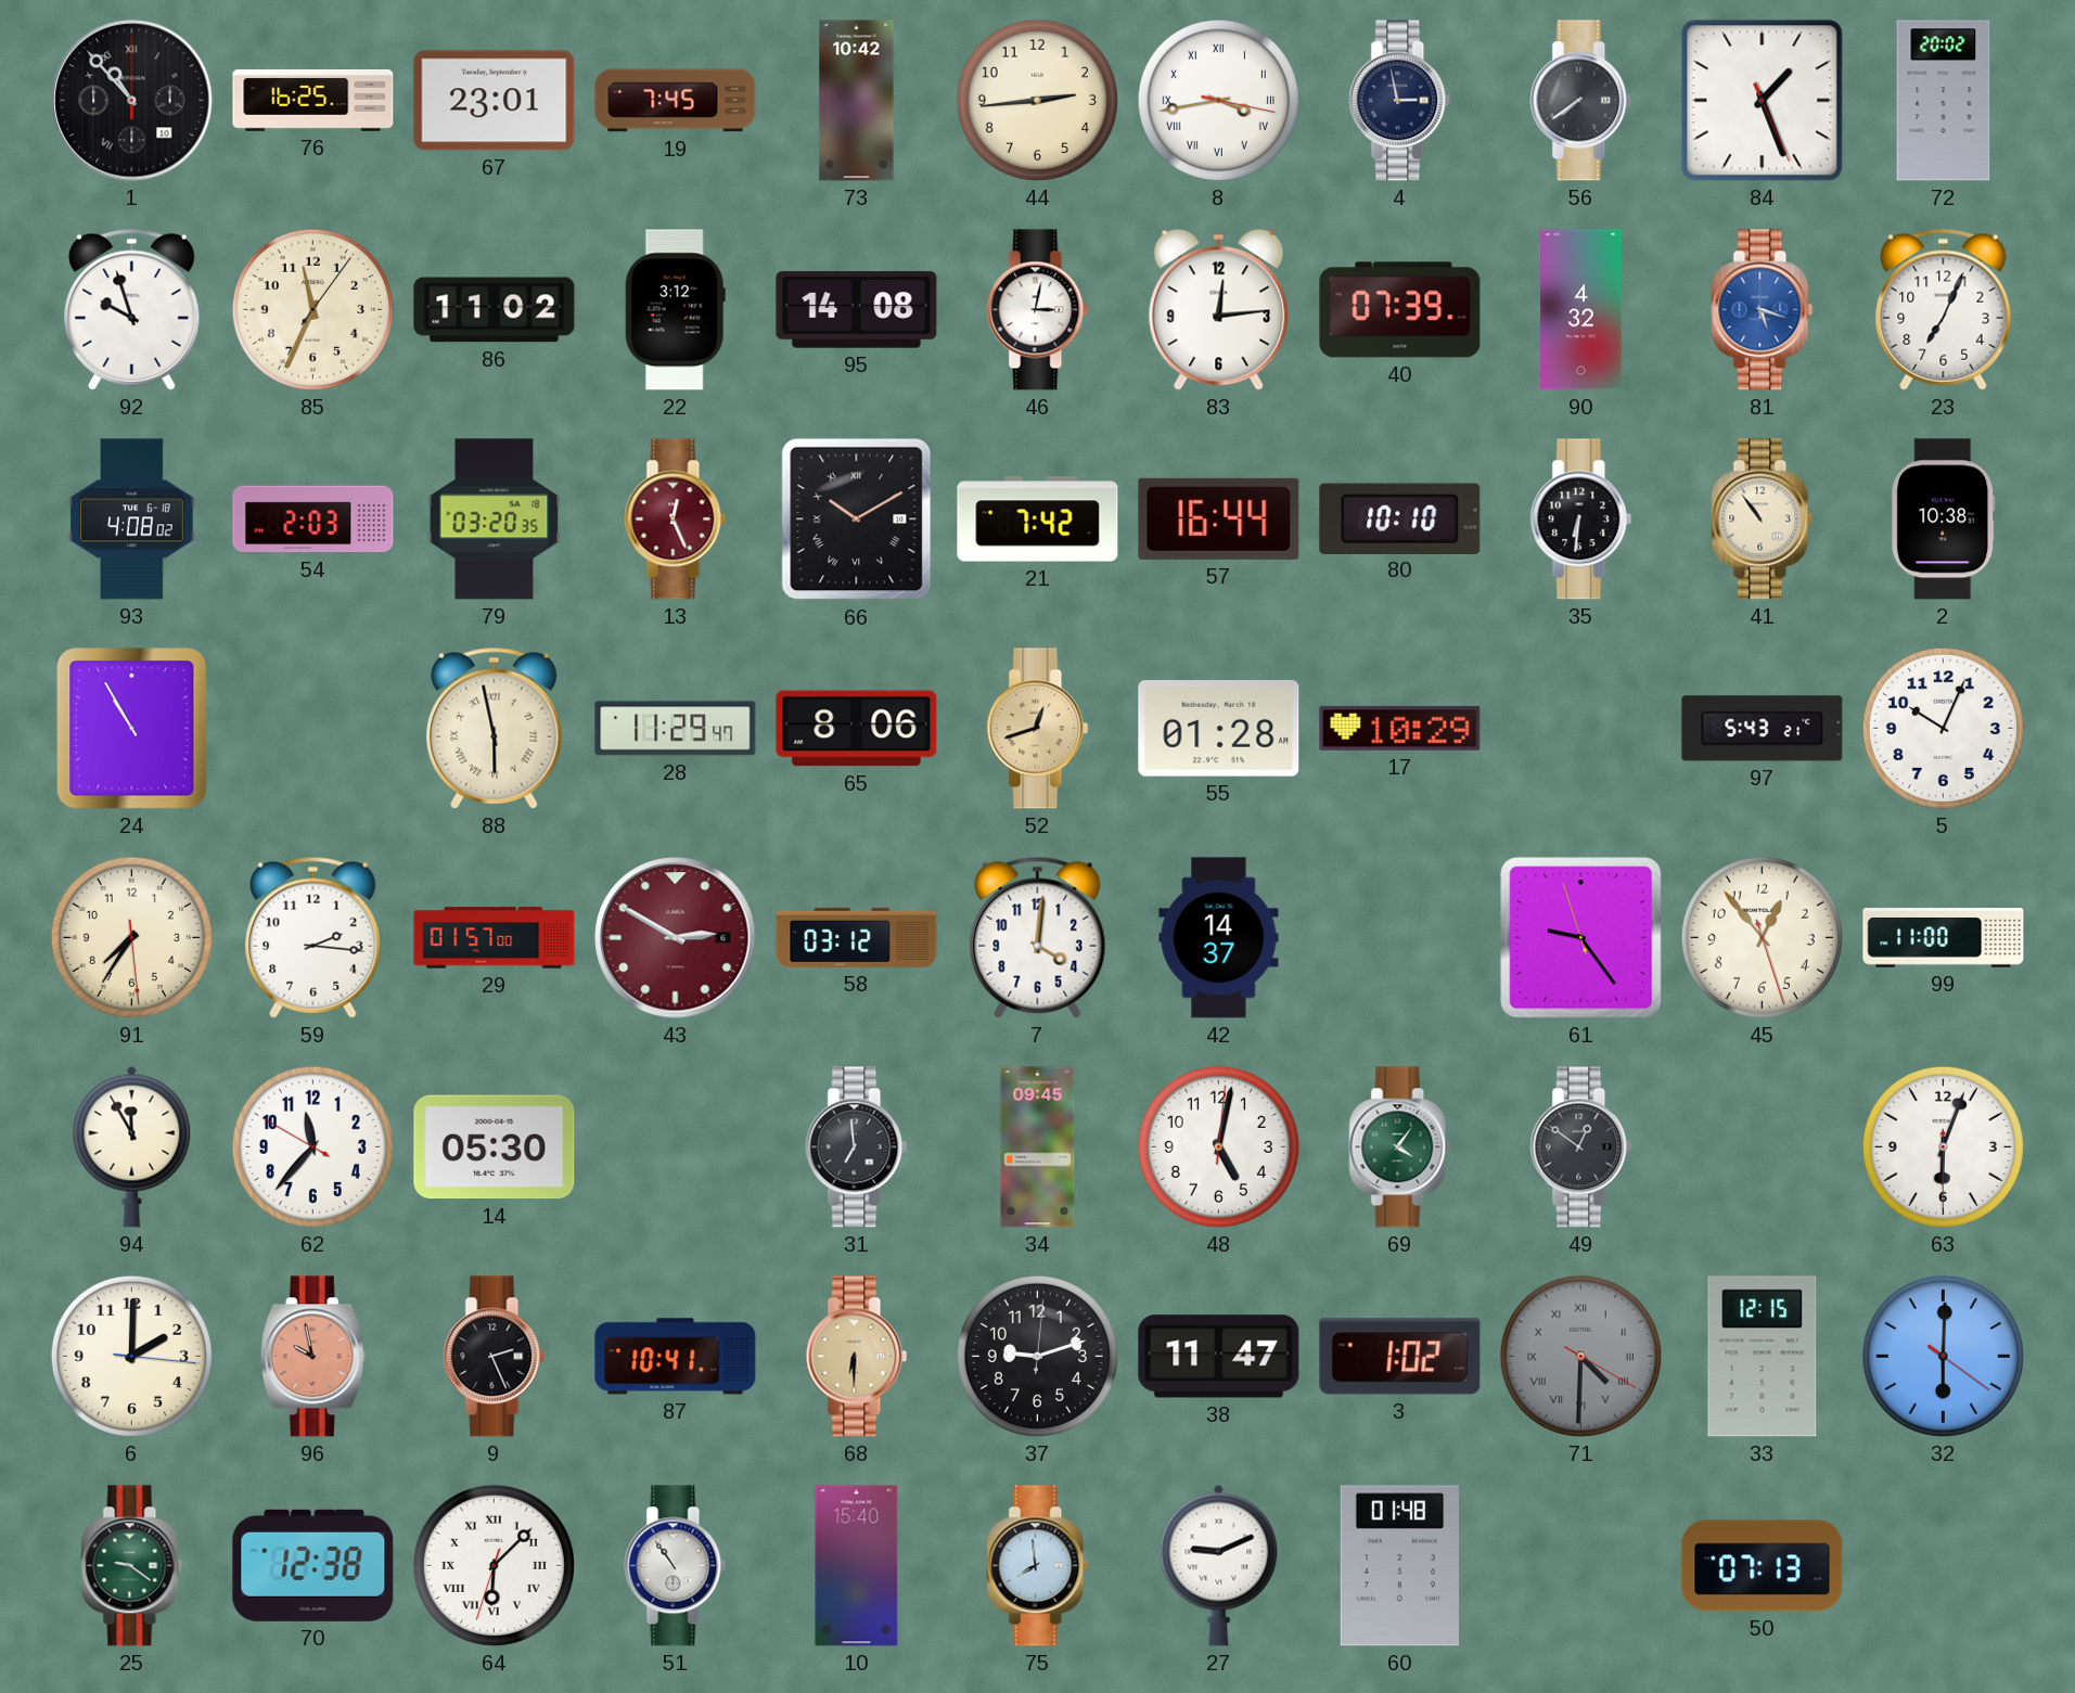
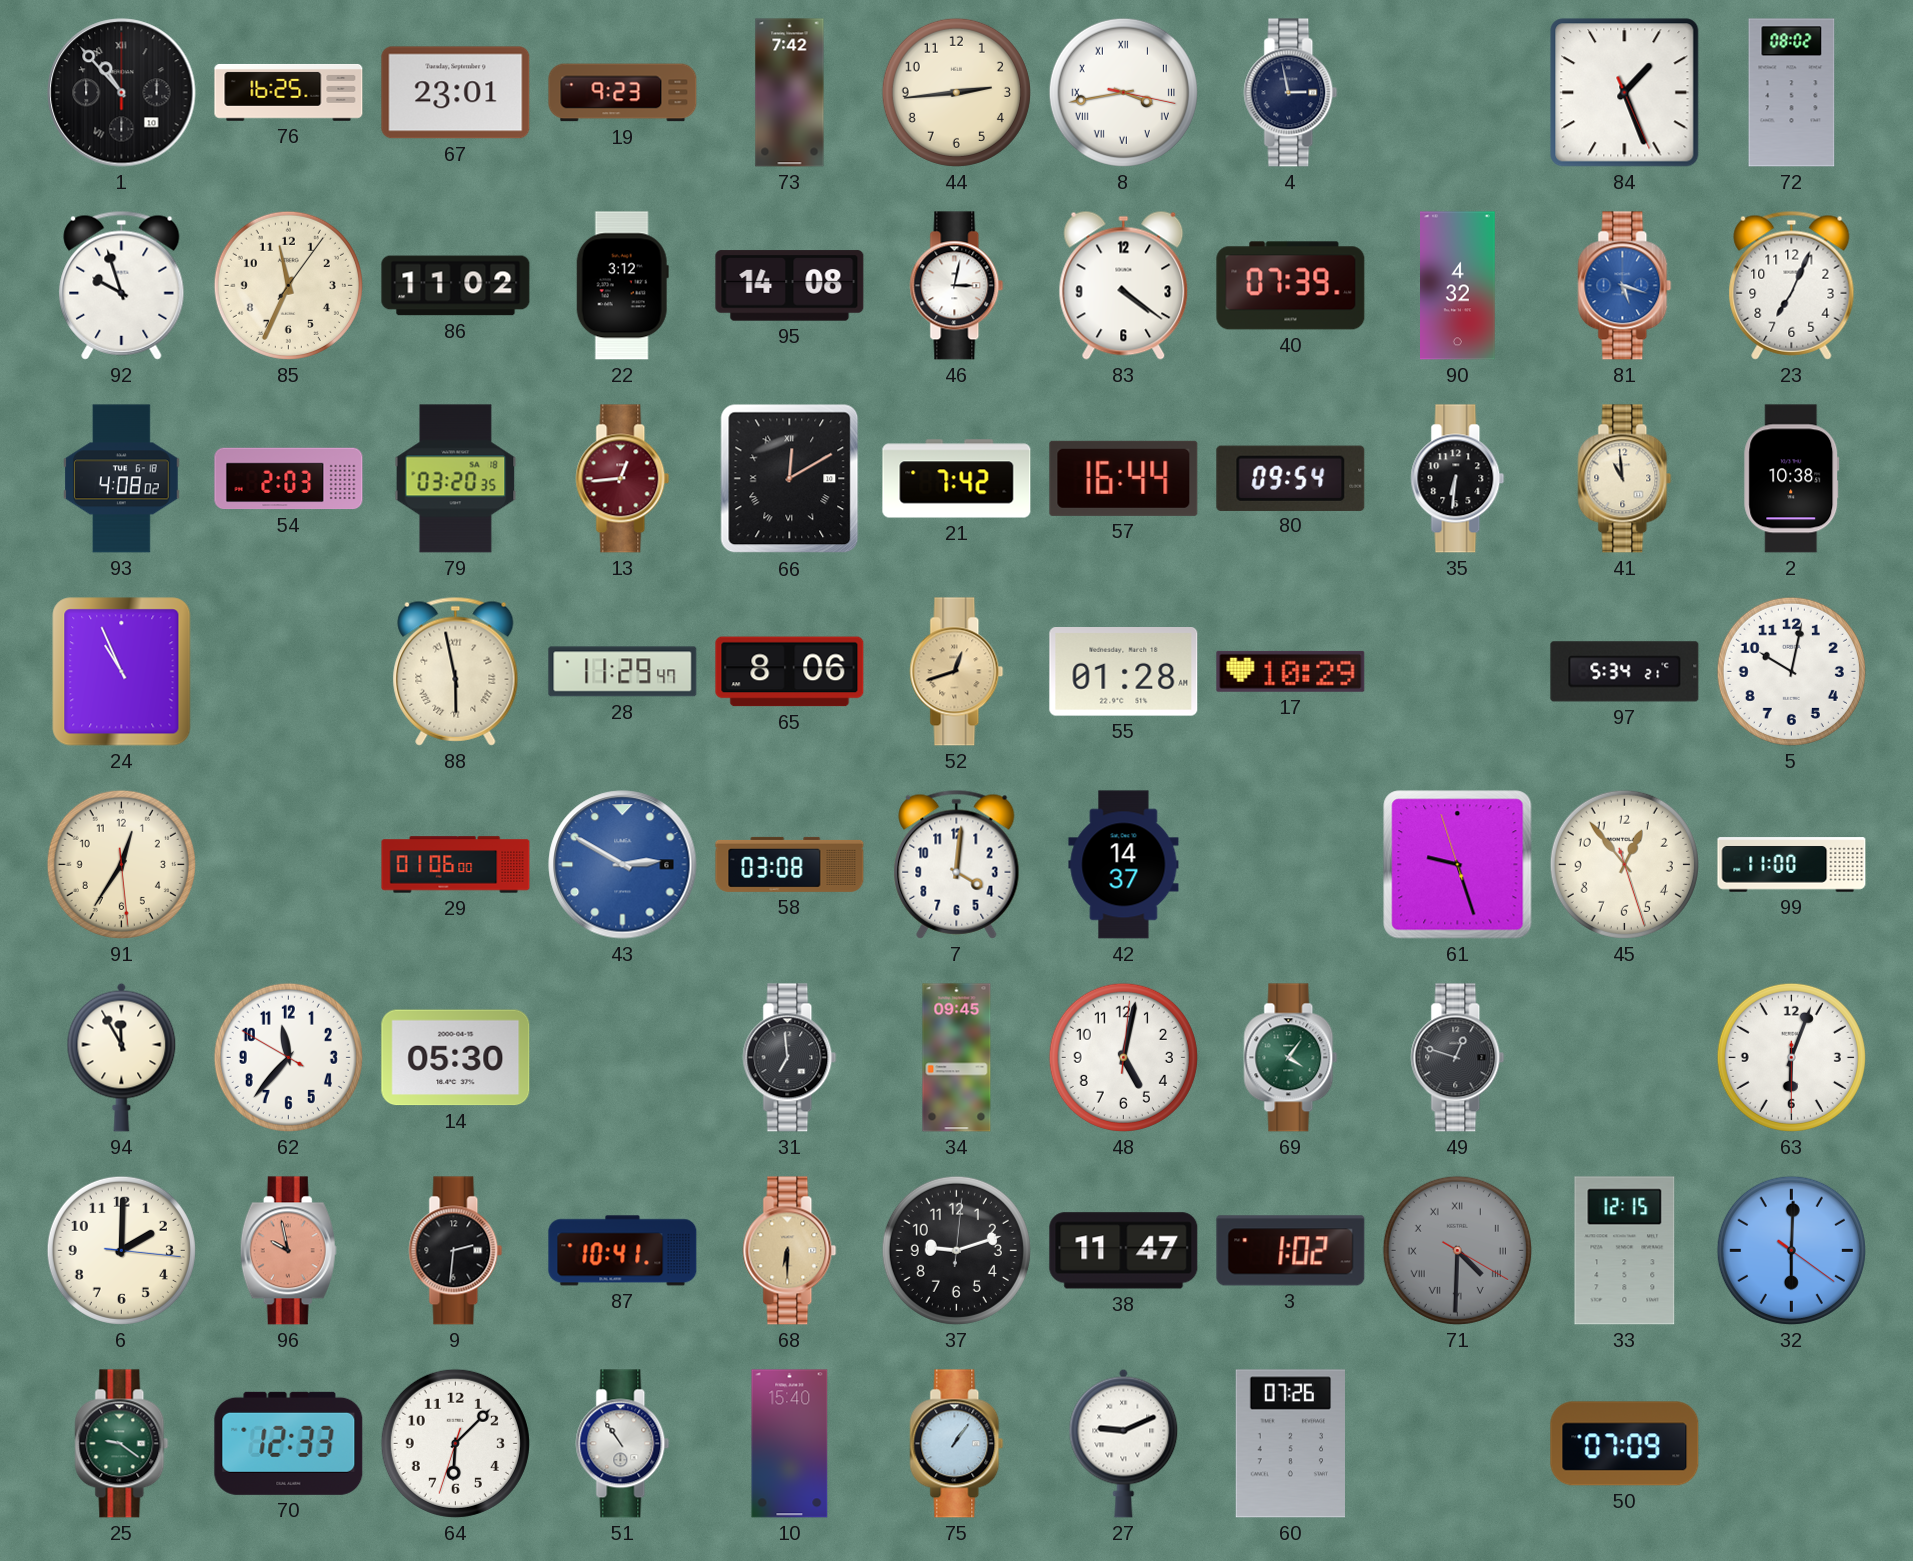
19: 7:45 -> 9:23 (623, 93)
73: 10:42 -> 7:42 (790, 93)
56: 7:39 -> none (1581, 101)
72: 20:02 -> 08:02 (1792, 93)
83: 12:14 -> 4:21 (1124, 285)
13: 12:26 -> 12:44 (623, 479)
66: 10:10 -> 12:10 (790, 479)
80: 10:10 -> 09:54 (1291, 478)
41: 10:54 -> 10:59 (1625, 479)
24: 10:55 -> 10:56 (122, 672)
97: 5:43 -> 5:34 (1625, 672)
5: 10:04 -> 10:02 (1791, 671)
91: 7:35 -> 12:35 (121, 864)
59: 2:16 -> none (313, 937)
29: 01:57 -> 01:06 (456, 865)
43 dial: burgundy -> blue (623, 865)
58: 03:12 -> 03:08 (790, 864)
61: 9:23 -> 9:26 (1458, 865)
49: 12:51 -> 12:48 (1458, 1058)
9: 2:26 -> 2:31 (456, 1251)
70: 12:38 -> 12:33 (289, 1443)
64 numerals: Roman -> Arabic (455, 1443)
75: 7:59 -> 1:06 (957, 1444)
60: 01:48 -> 07:26 (1290, 1444)
50: 07:13 -> 07:09 (1625, 1444)
